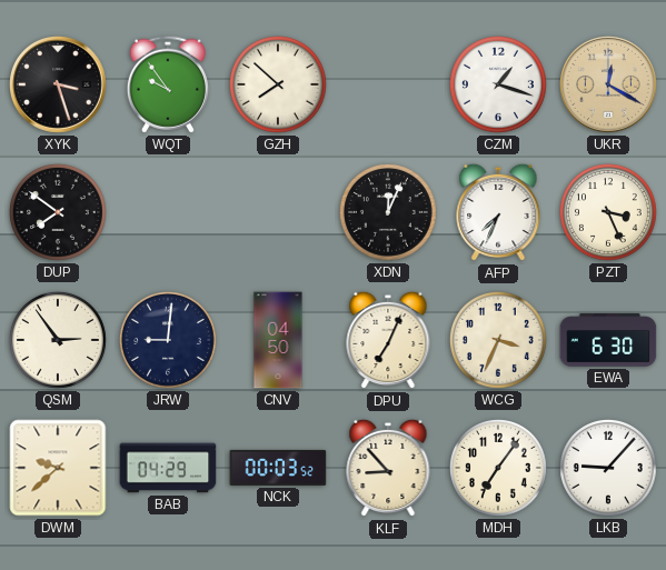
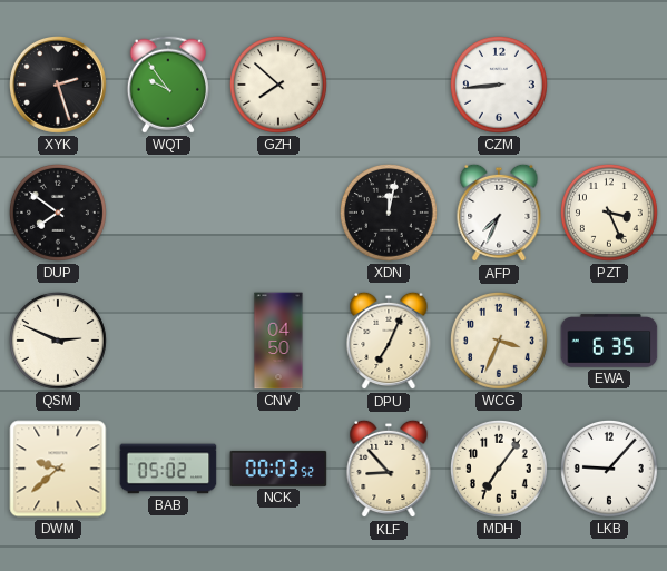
XYK: 3:27 -> 2:27 (59, 86)
CZM: 1:18 -> 8:44 (499, 85)
UKR: 12:20 -> none (609, 86)
XDN: 12:04 -> 12:02 (389, 213)
QSM: 2:54 -> 2:49 (58, 341)
JRW: 9:01 -> none (168, 340)
EWA: 6:30 -> 6:35 (609, 341)
BAB: 04:29 -> 05:02 (168, 469)
